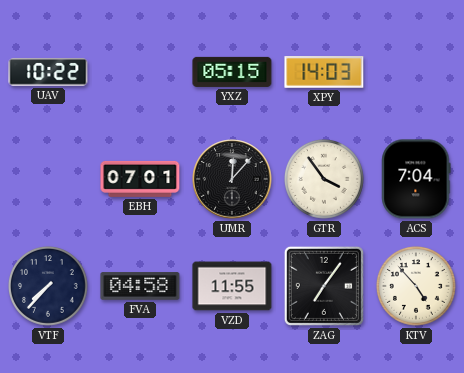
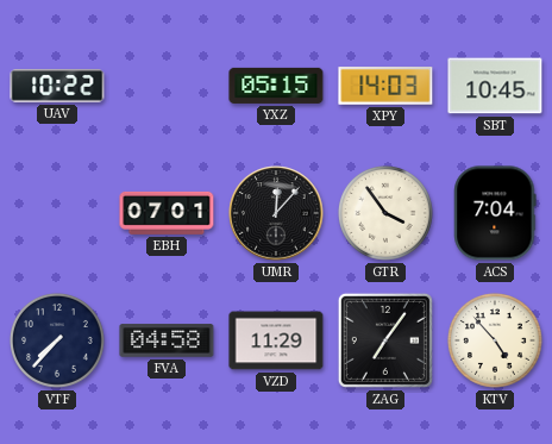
SBT: none -> 10:45 (495, 86)
VZD: 11:55 -> 11:29 (276, 340)
